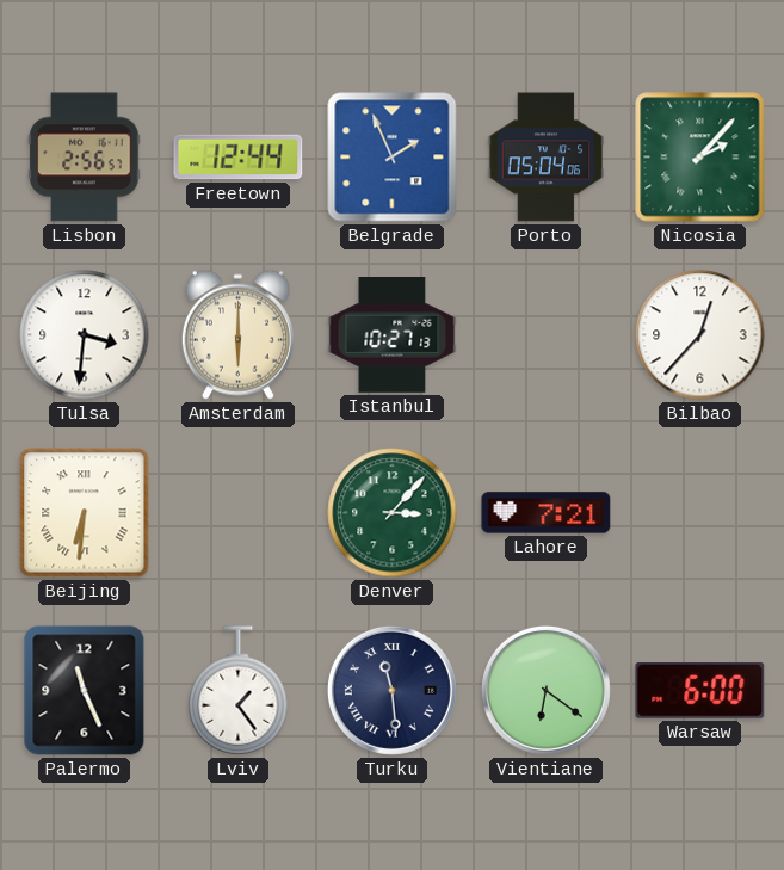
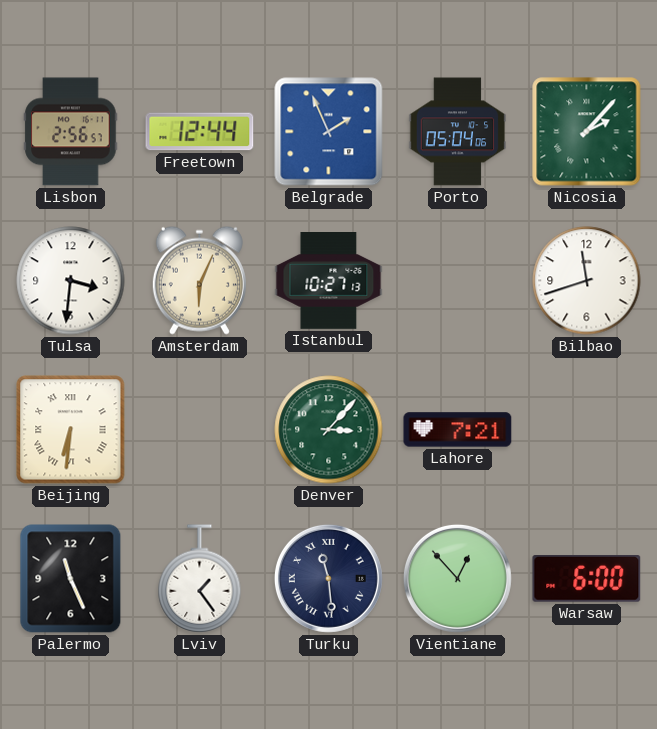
Amsterdam: 6:00 -> 6:04 (199, 280)
Bilbao: 12:37 -> 11:42 (587, 281)
Vientiane: 6:21 -> 12:53 (457, 578)
